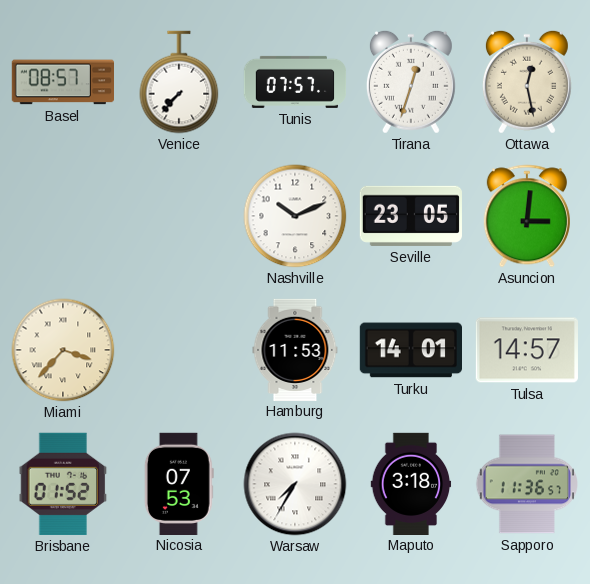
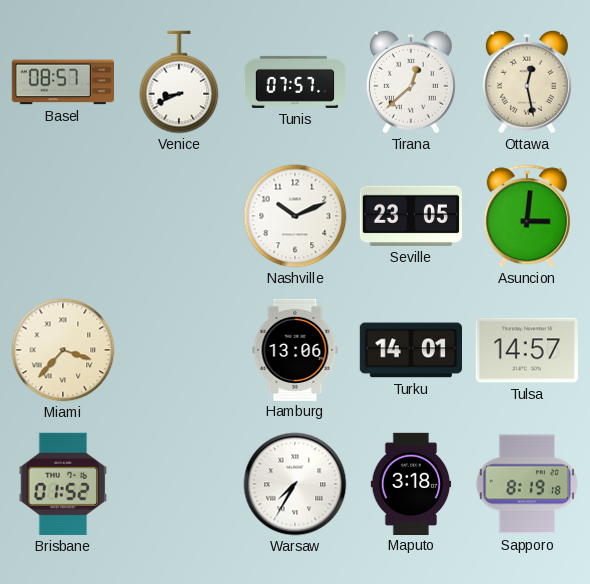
Venice: 7:37 -> 8:41 (179, 82)
Tirana: 12:33 -> 12:38 (411, 82)
Hamburg: 11:53 -> 13:06 (295, 349)
Nicosia: 07:53 -> none (179, 483)
Sapporo: 11:36 -> 8:19 (526, 484)
